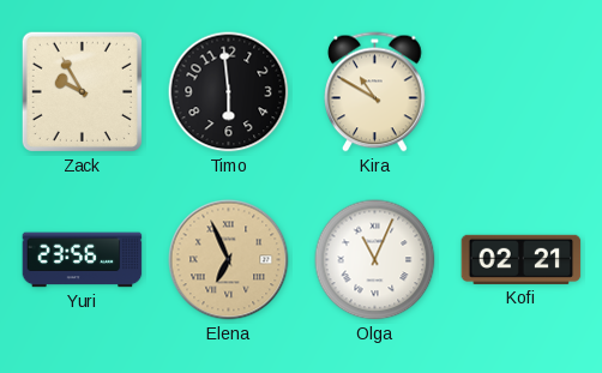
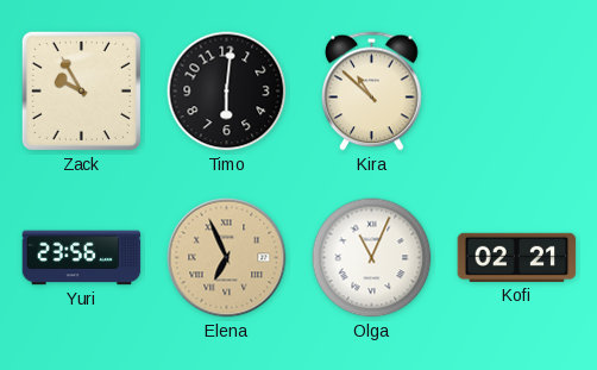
Timo: 5:59 -> 6:01 (227, 92)
Kira: 10:50 -> 10:52 (372, 92)
